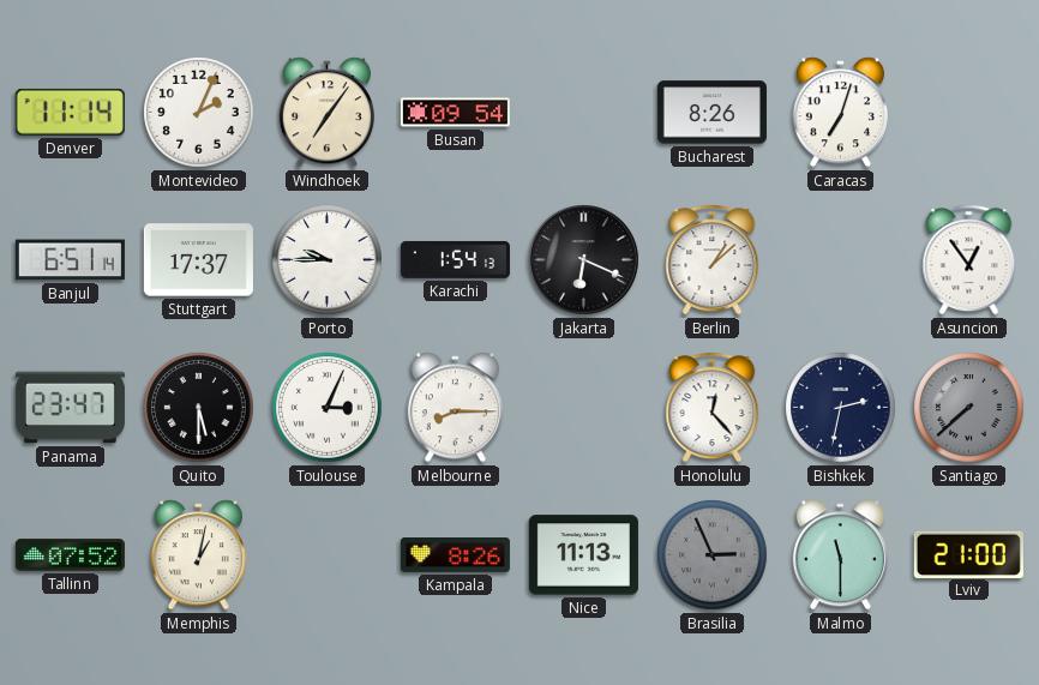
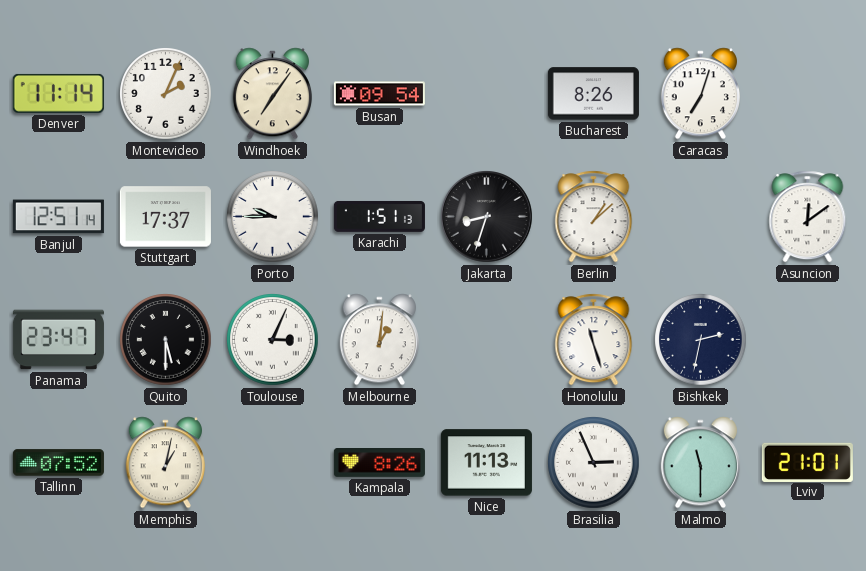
Banjul: 6:51 -> 12:51 (58, 217)
Karachi: 1:54 -> 1:51 (379, 217)
Jakarta: 6:19 -> 8:33 (487, 217)
Asuncion: 12:54 -> 12:09 (808, 217)
Melbourne: 8:15 -> 1:01 (379, 340)
Honolulu: 12:23 -> 11:27 (594, 340)
Santiago: 7:38 -> none (969, 408)
Brasilia dial: grey -> white (594, 463)
Lviv: 21:00 -> 21:01 (807, 462)
